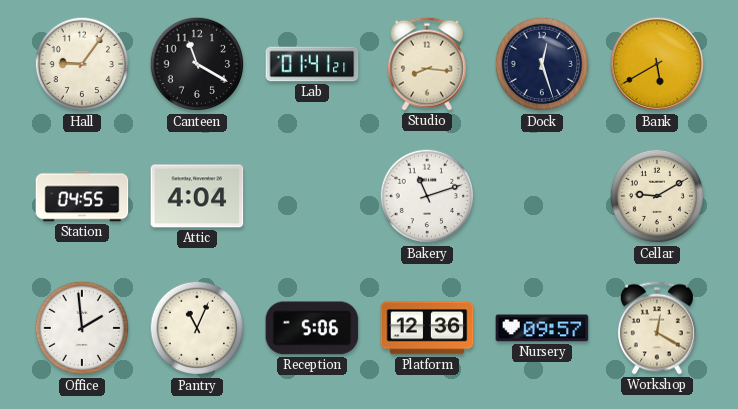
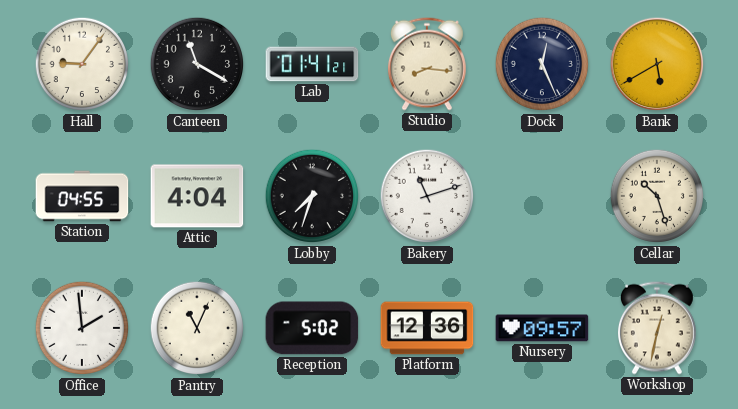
Dock: 12:27 -> 12:26 (542, 64)
Lobby: none -> 7:33 (312, 196)
Cellar: 9:10 -> 10:27 (657, 196)
Reception: 5:06 -> 5:02 (312, 328)
Workshop: 12:20 -> 12:32 (657, 328)
